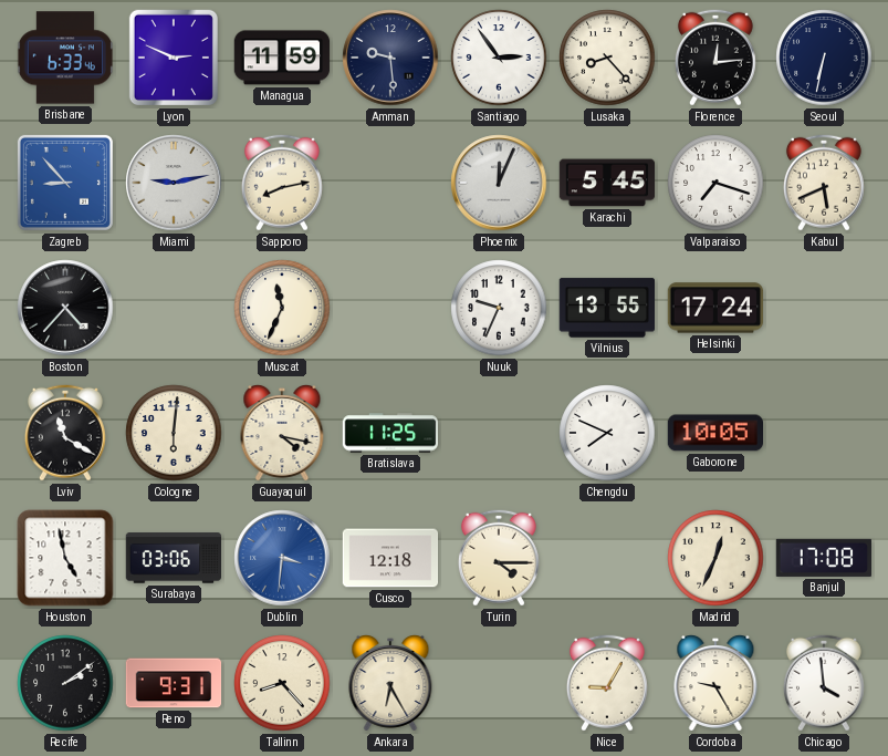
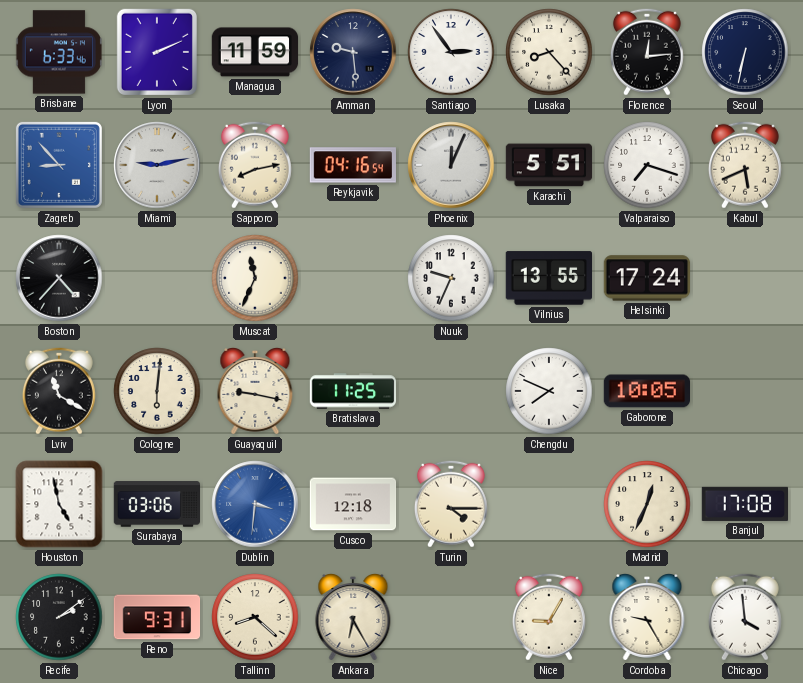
Lyon: 2:49 -> 2:11 (157, 52)
Reykjavik: none -> 04:16 (352, 165)
Karachi: 5:45 -> 5:51 (549, 165)
Guayaquil: 4:17 -> 9:17 (255, 392)
Tallinn: 8:23 -> 8:22 (255, 617)
